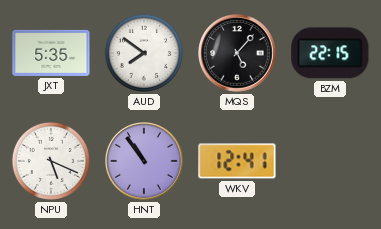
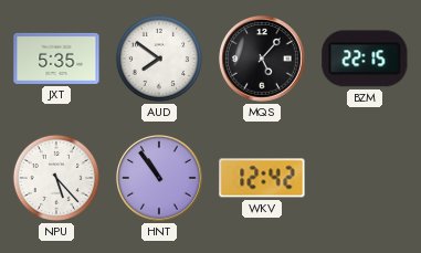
NPU: 5:19 -> 5:23 (56, 178)
WKV: 12:41 -> 12:42 (262, 178)
